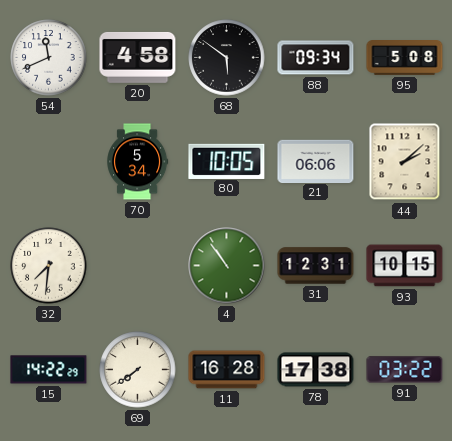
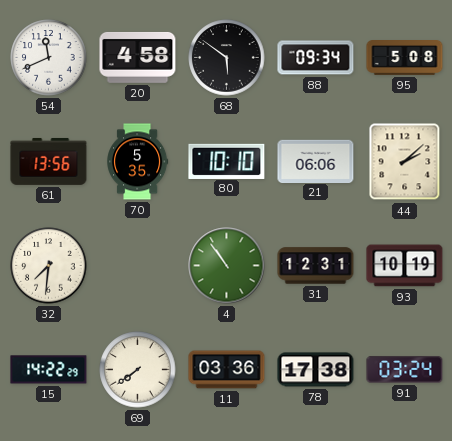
61: none -> 13:56 (49, 161)
70: 5:34 -> 5:35 (138, 162)
80: 10:05 -> 10:10 (227, 161)
93: 10:15 -> 10:19 (405, 266)
11: 16:28 -> 03:36 (227, 370)
91: 03:22 -> 03:24 (405, 370)
